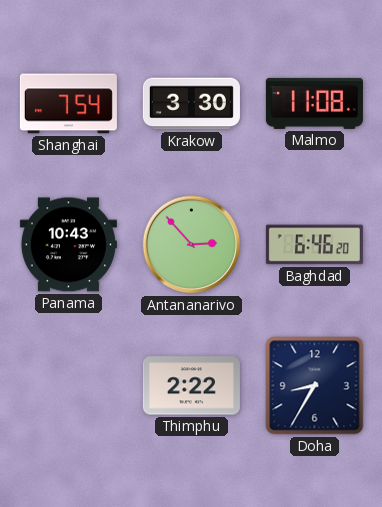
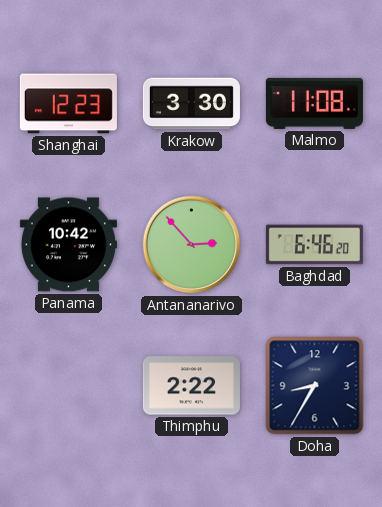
Shanghai: 7:54 -> 12:23 (68, 104)
Panama: 10:43 -> 10:42 (68, 245)
